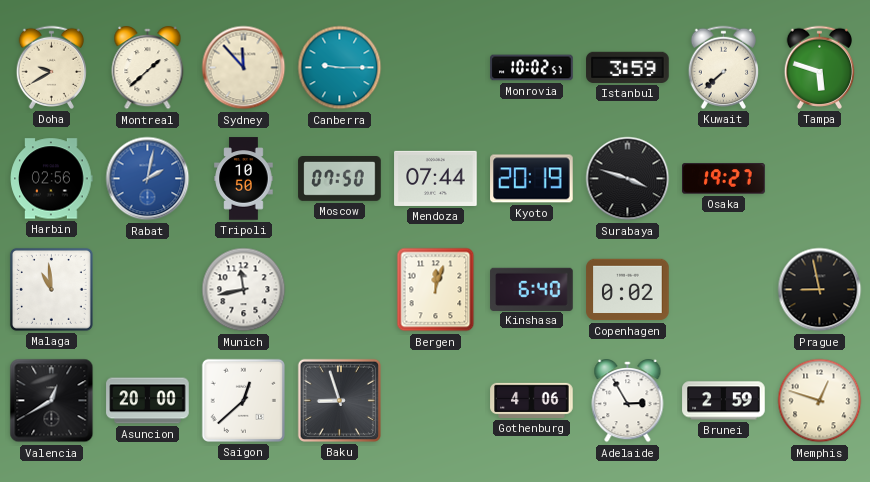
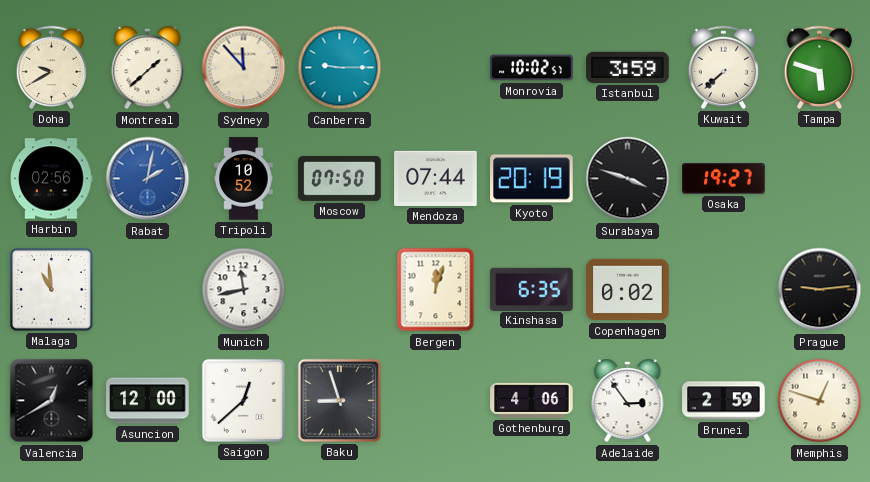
Tripoli: 10:50 -> 10:52 (244, 179)
Kinshasa: 6:40 -> 6:35 (532, 289)
Prague: 8:58 -> 9:14 (820, 290)
Asuncion: 20:00 -> 12:00 (148, 401)
Adelaide: 2:55 -> 2:54 (628, 402)
